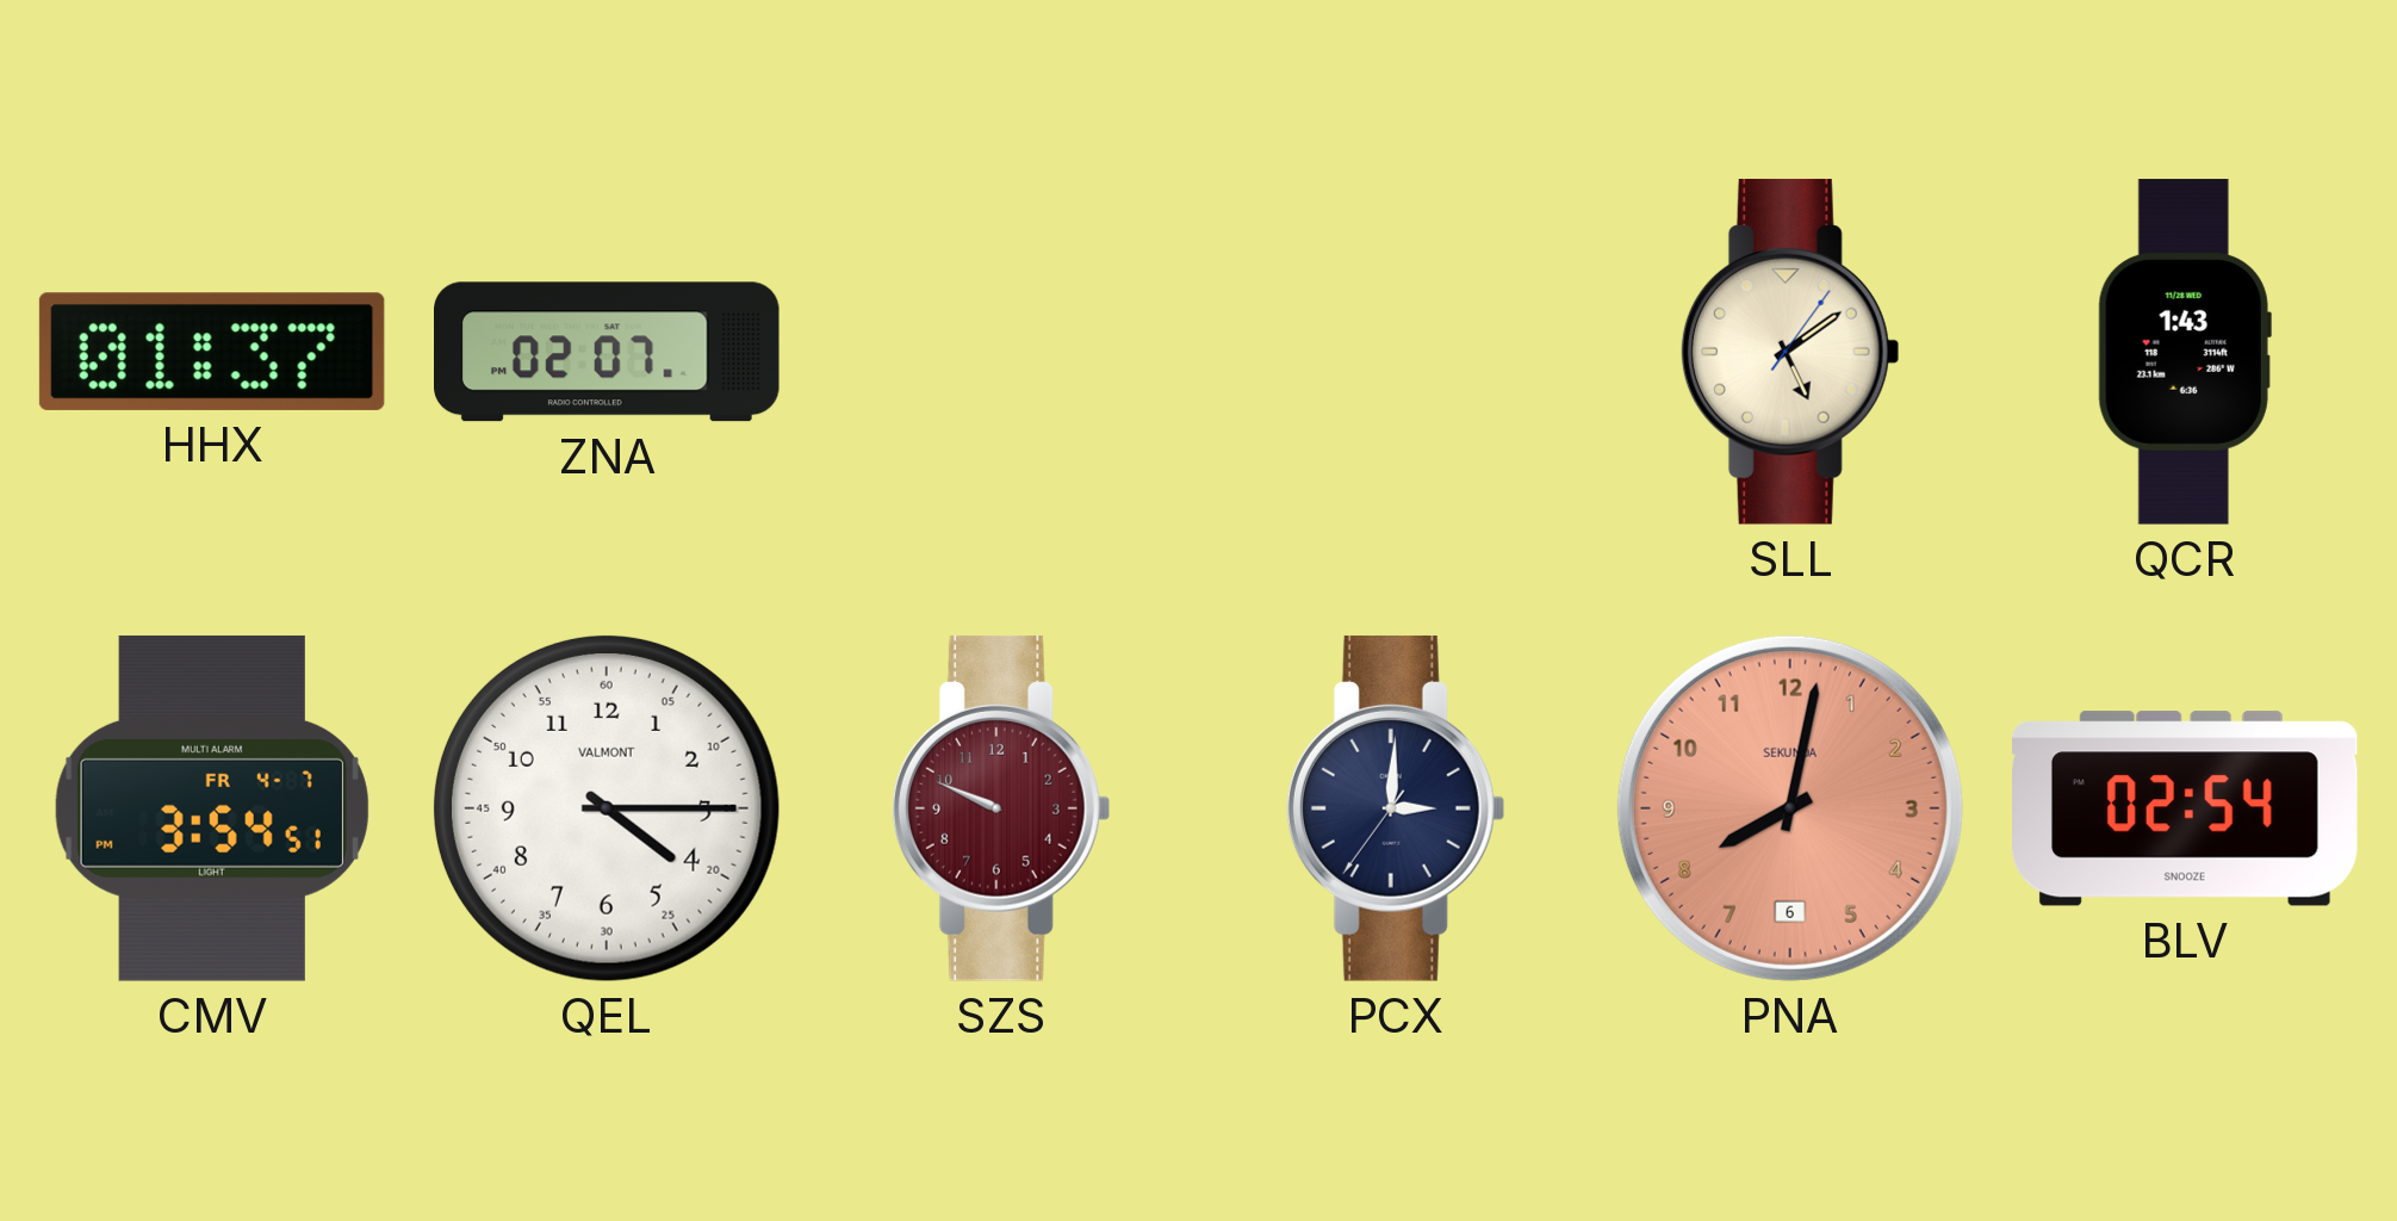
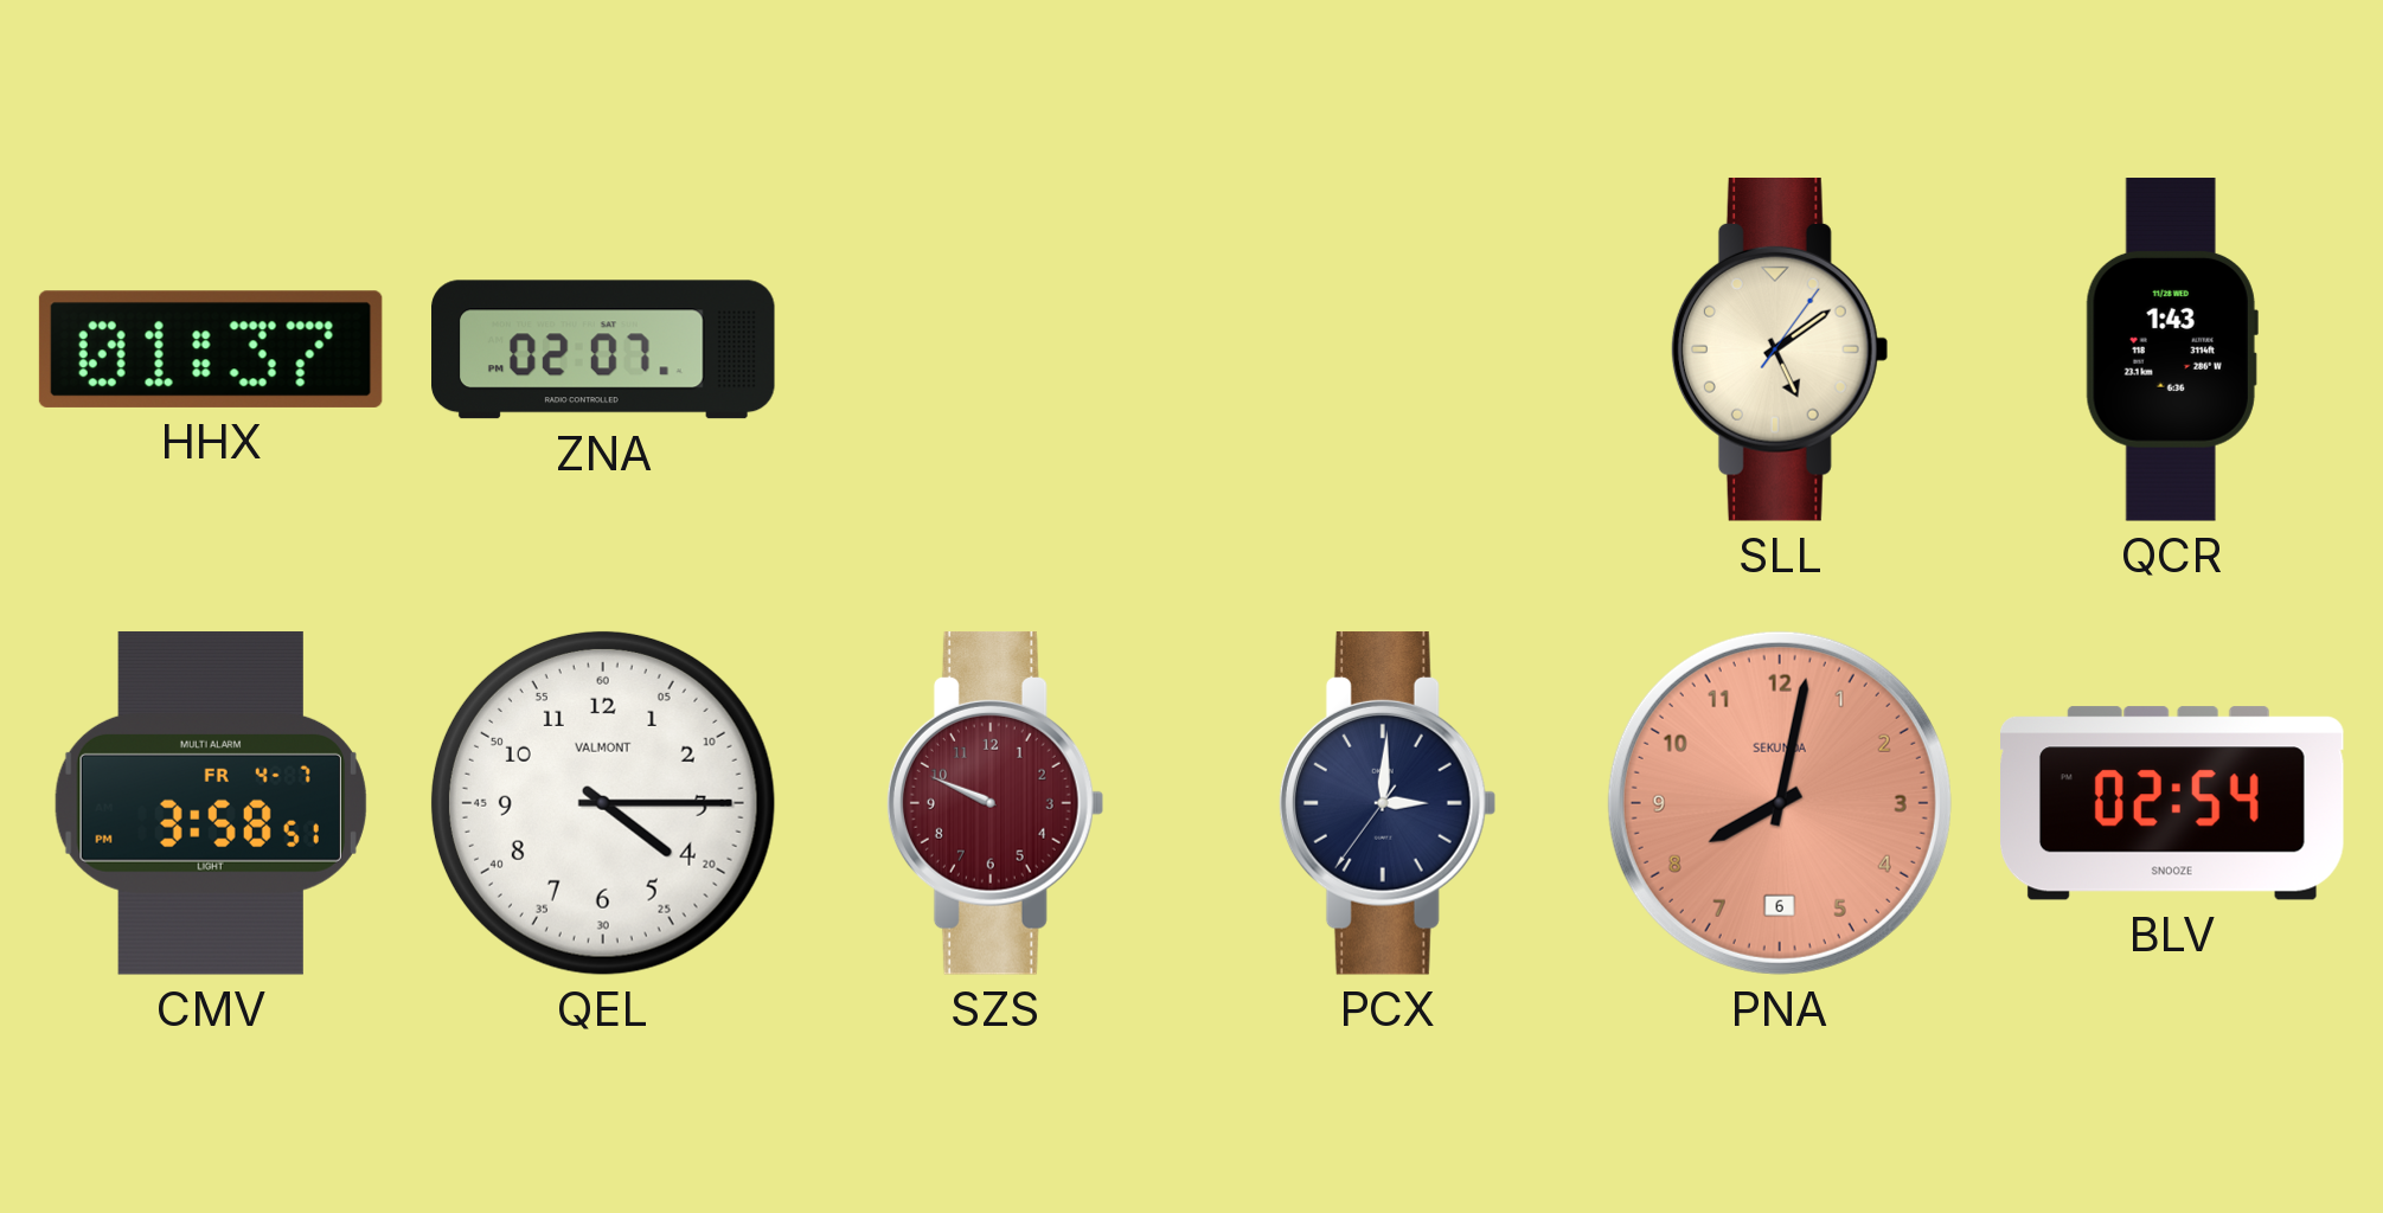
CMV: 3:54 -> 3:58 (211, 803)
